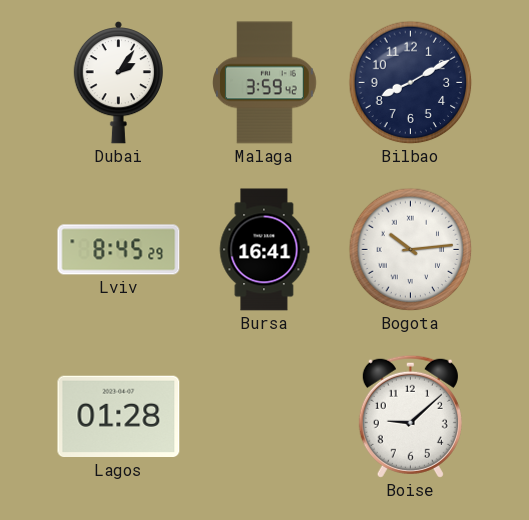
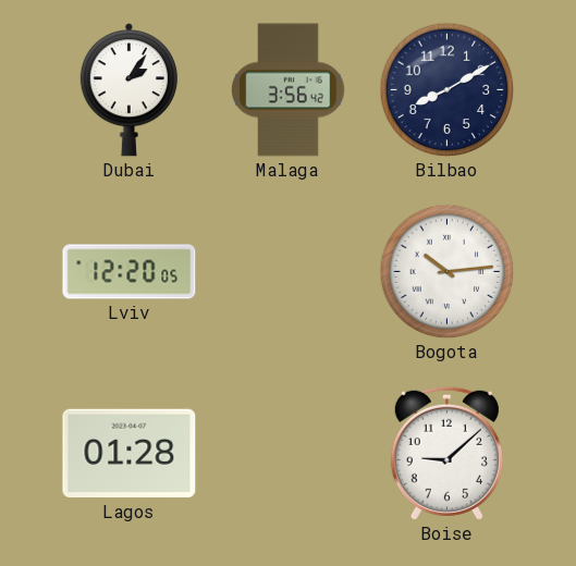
Malaga: 3:59 -> 3:56 (289, 90)
Lviv: 8:45 -> 12:20 (130, 272)
Bursa: 16:41 -> none (264, 250)
